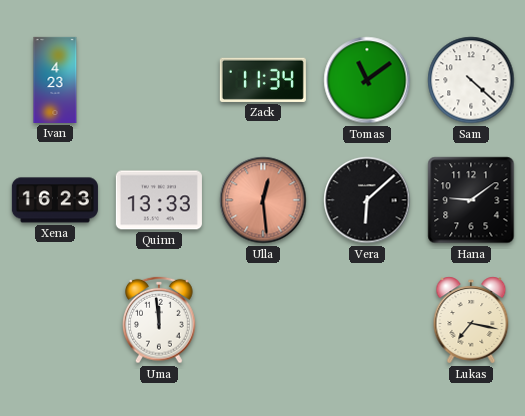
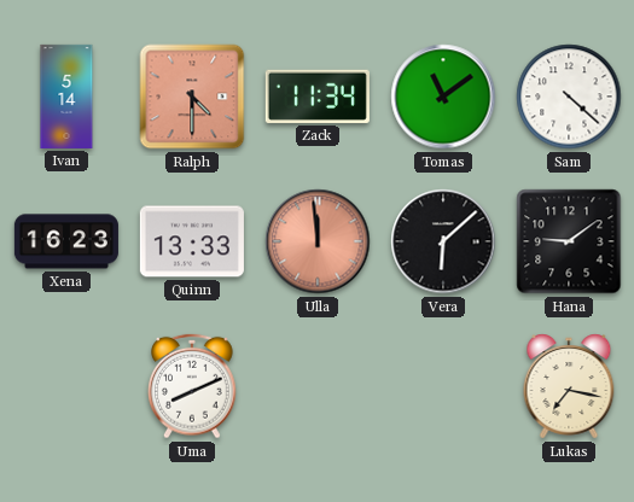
Ivan: 4:23 -> 5:14 (66, 97)
Ralph: none -> 4:30 (192, 97)
Ulla: 12:29 -> 11:59 (318, 241)
Uma: 11:59 -> 8:11 (192, 386)
